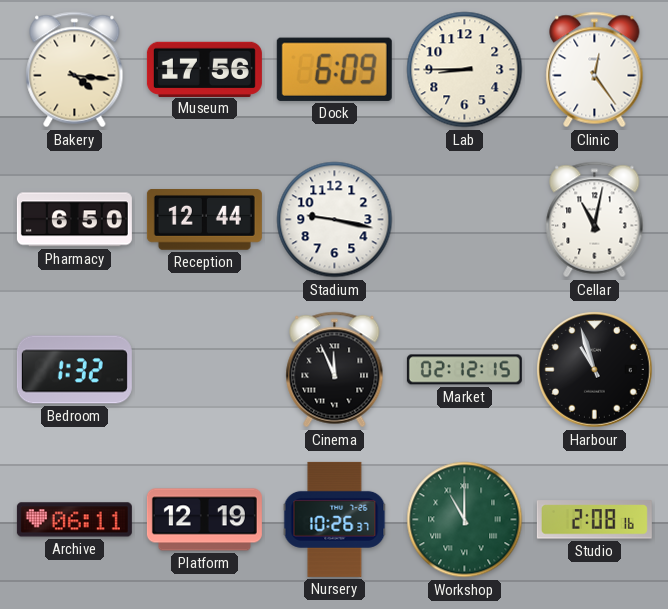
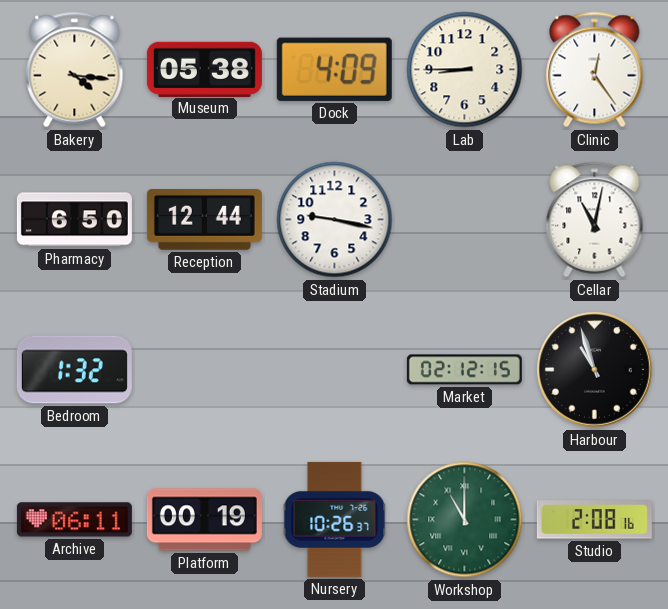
Museum: 17:56 -> 05:38 (204, 69)
Dock: 6:09 -> 4:09 (334, 69)
Cinema: 11:56 -> none (335, 370)
Platform: 12:19 -> 00:19 (204, 520)
